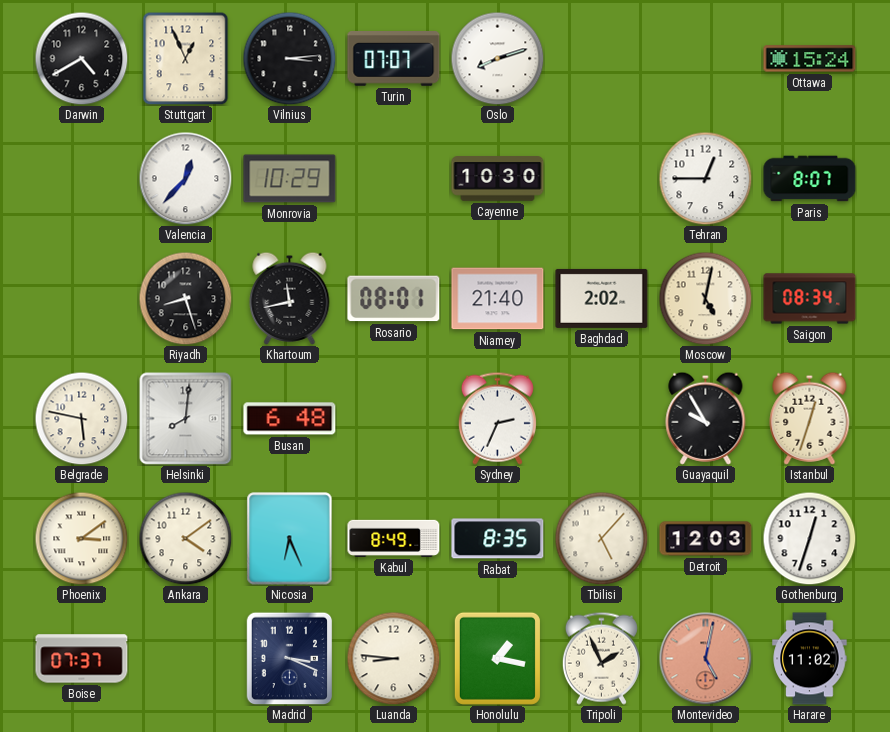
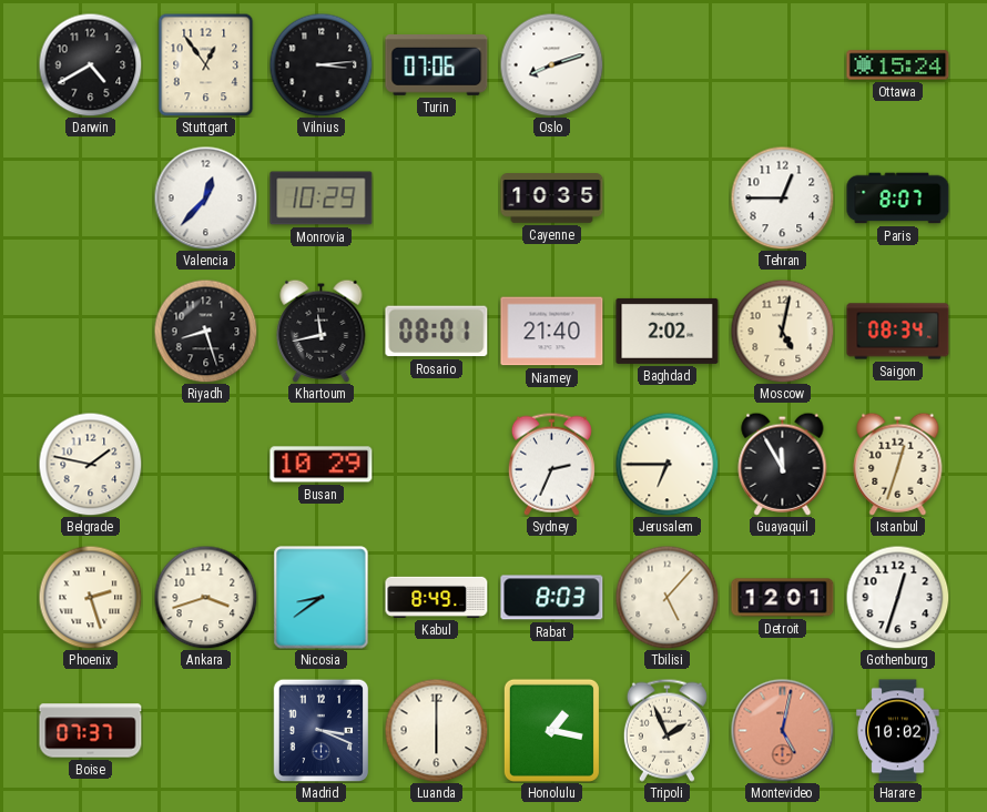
Stuttgart: 12:56 -> 12:54 (206, 64)
Turin: 07:07 -> 07:06 (437, 65)
Cayenne: 10:30 -> 10:35 (552, 199)
Belgrade: 5:47 -> 1:47 (90, 464)
Helsinki: 8:01 -> none (185, 418)
Busan: 6:48 -> 10:29 (322, 465)
Jerusalem: none -> 6:45 (667, 464)
Guayaquil: 9:55 -> 11:55 (783, 464)
Phoenix: 3:09 -> 2:27 (90, 597)
Ankara: 4:09 -> 3:42 (205, 597)
Nicosia: 6:26 -> 8:39 (322, 598)
Rabat: 8:35 -> 8:03 (552, 598)
Detroit: 12:03 -> 12:01 (783, 598)
Luanda: 8:46 -> 6:00 (436, 730)
Harare: 11:02 -> 10:02 (898, 731)
